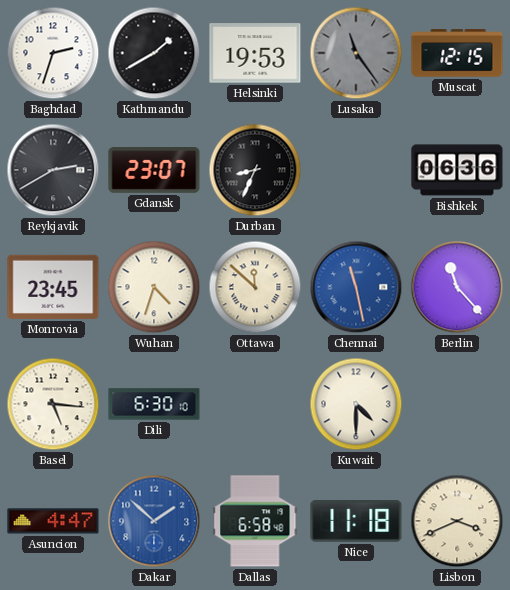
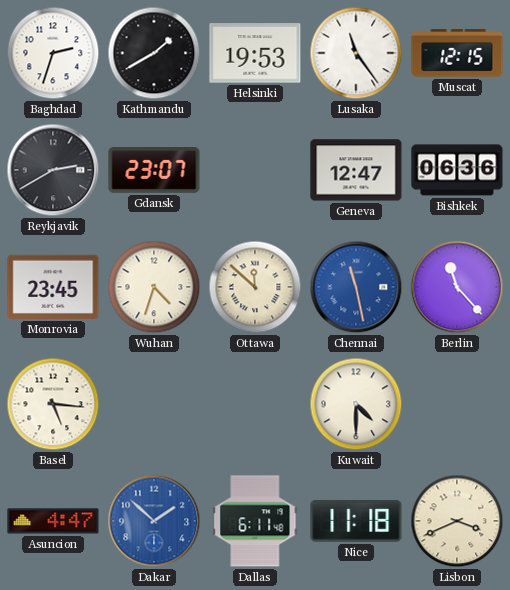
Lusaka dial: grey -> white (356, 53)
Durban: 8:34 -> none (255, 170)
Geneva: none -> 12:47 (356, 170)
Dili: 6:30 -> none (154, 404)
Dallas: 6:58 -> 6:11 (255, 521)
